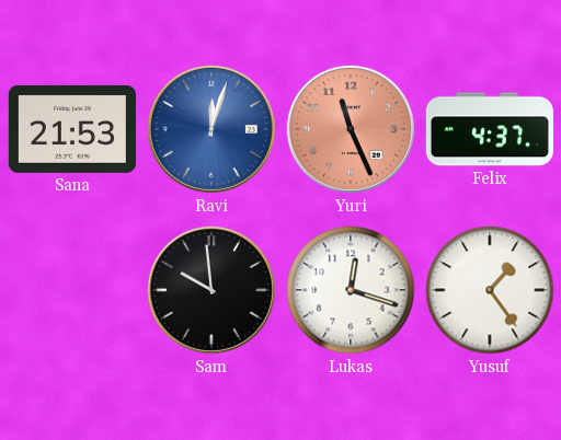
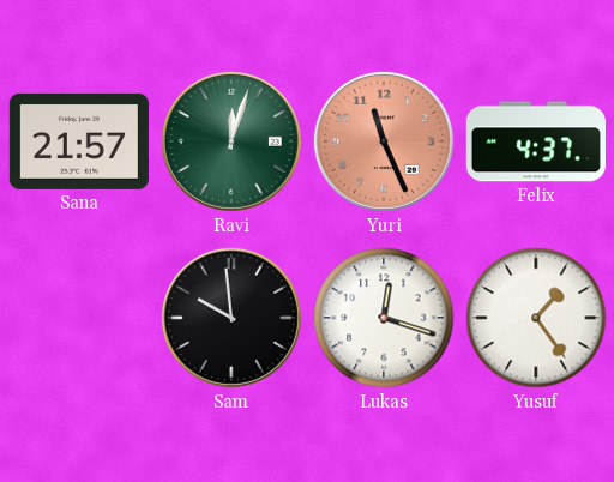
Sana: 21:53 -> 21:57 (79, 141)
Ravi dial: blue -> green (231, 141)
